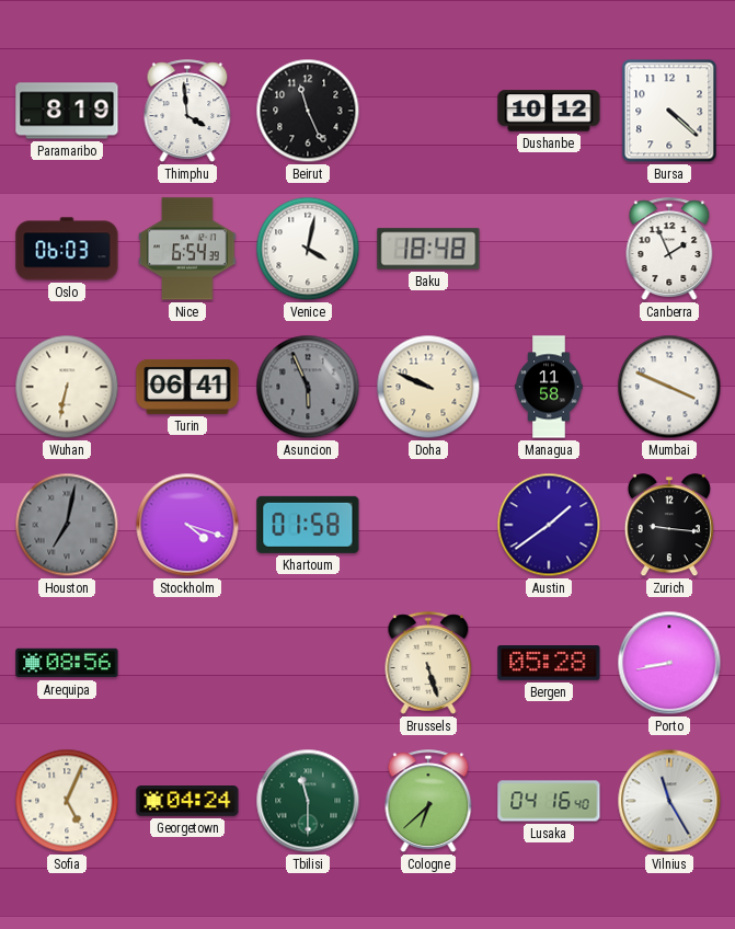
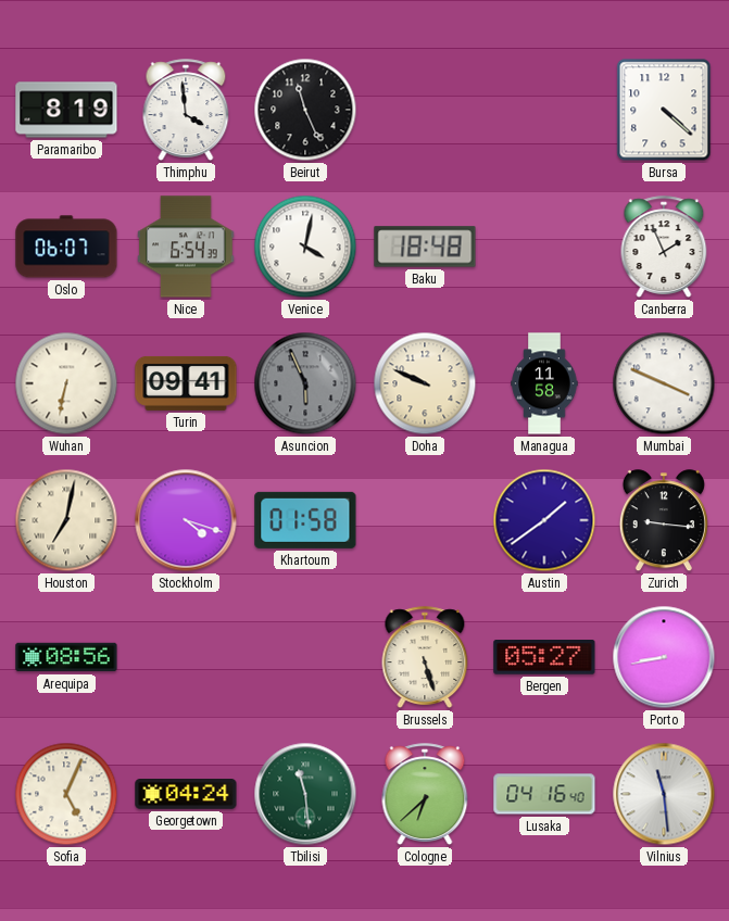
Dushanbe: 10:12 -> none (549, 111)
Oslo: 06:03 -> 06:07 (66, 247)
Turin: 06:41 -> 09:41 (186, 383)
Houston dial: grey -> cream (66, 520)
Bergen: 05:28 -> 05:27 (544, 657)
Tbilisi: 11:30 -> 11:29 (305, 794)
Vilnius: 11:25 -> 11:29 (664, 794)
